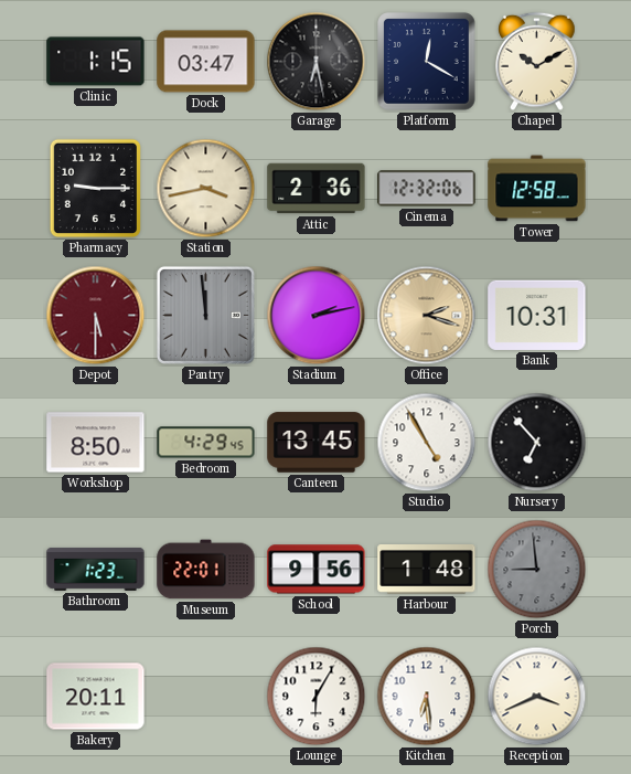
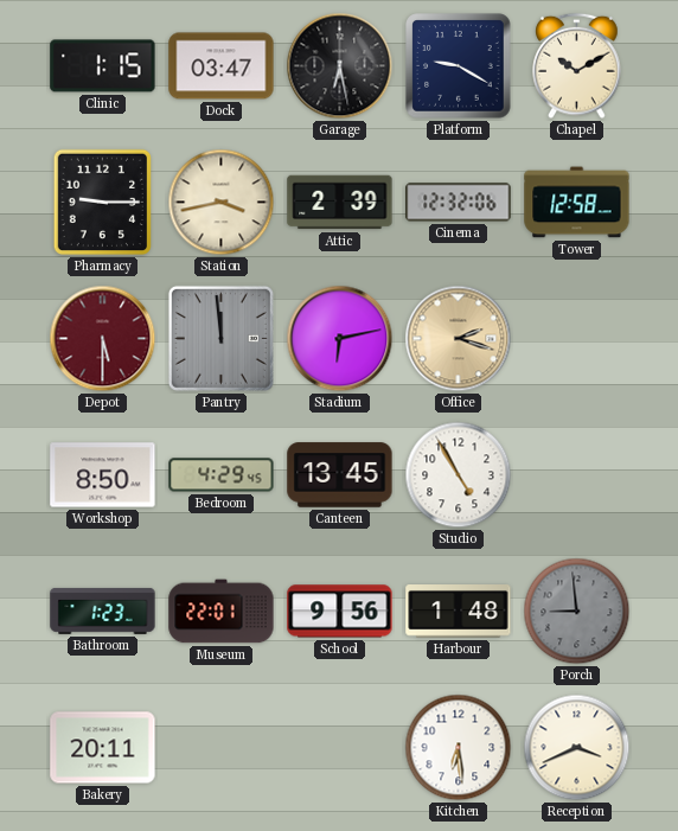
Platform: 12:20 -> 9:20 (459, 66)
Attic: 2:36 -> 2:39 (340, 203)
Stadium: 2:13 -> 6:13 (340, 339)
Bank: 10:31 -> none (537, 315)
Nursery: 6:53 -> none (537, 443)
Lounge: 6:05 -> none (317, 697)
